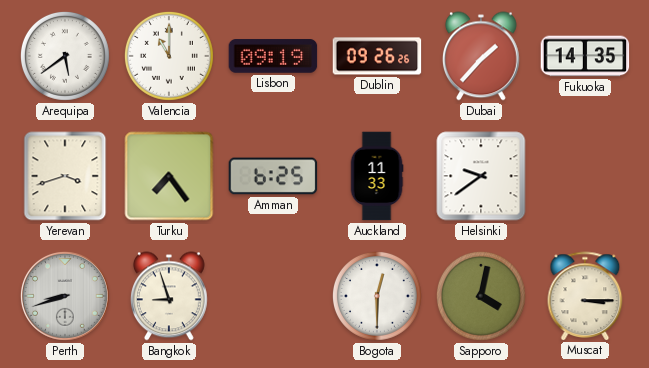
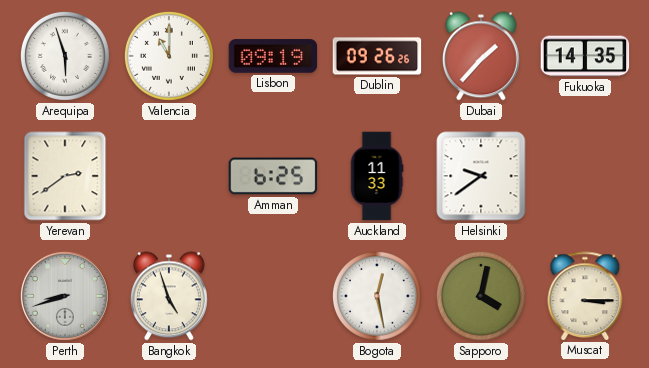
Arequipa: 5:39 -> 5:57 (65, 56)
Yerevan: 3:42 -> 2:39 (65, 176)
Turku: 7:24 -> none (169, 176)
Bangkok: 8:57 -> 4:57 (169, 296)
Bogota: 12:30 -> 12:28 (377, 296)
